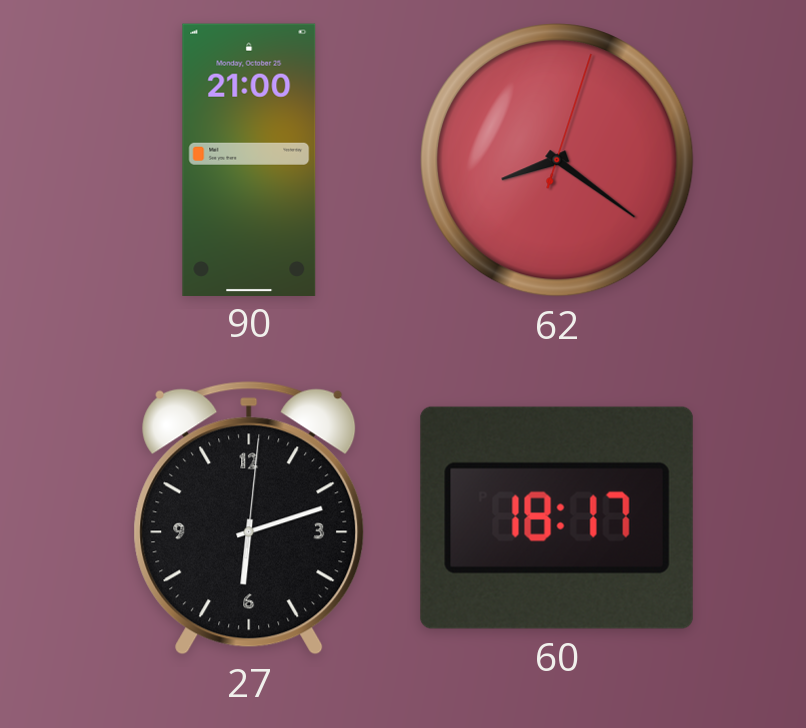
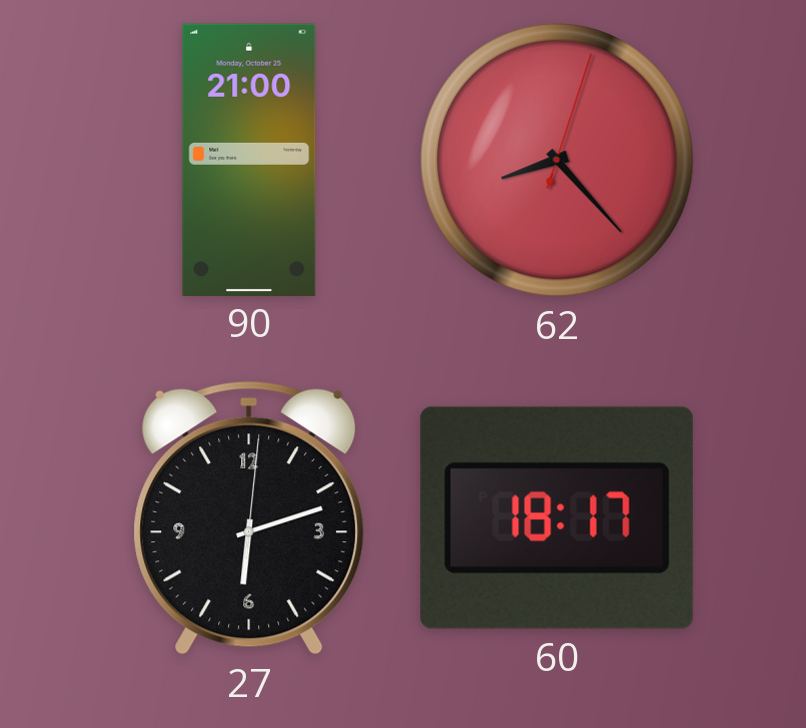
62: 8:21 -> 8:23 (557, 160)
